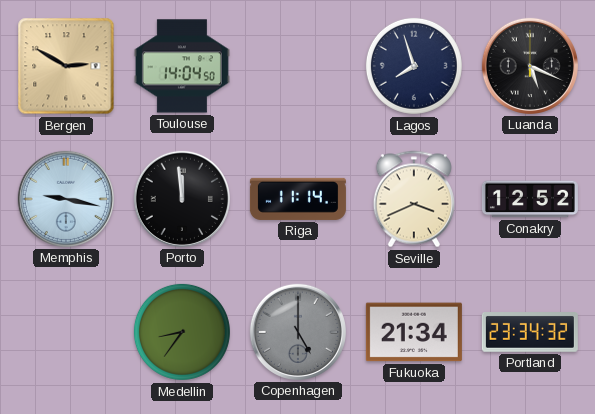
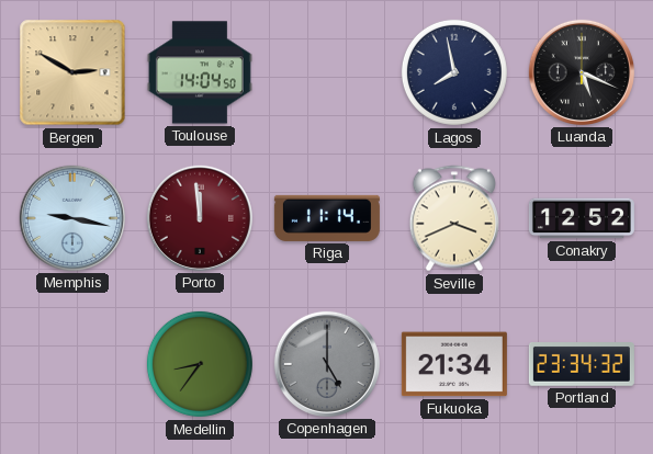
Lagos: 7:57 -> 7:58 (454, 72)
Porto dial: black -> burgundy (200, 218)
